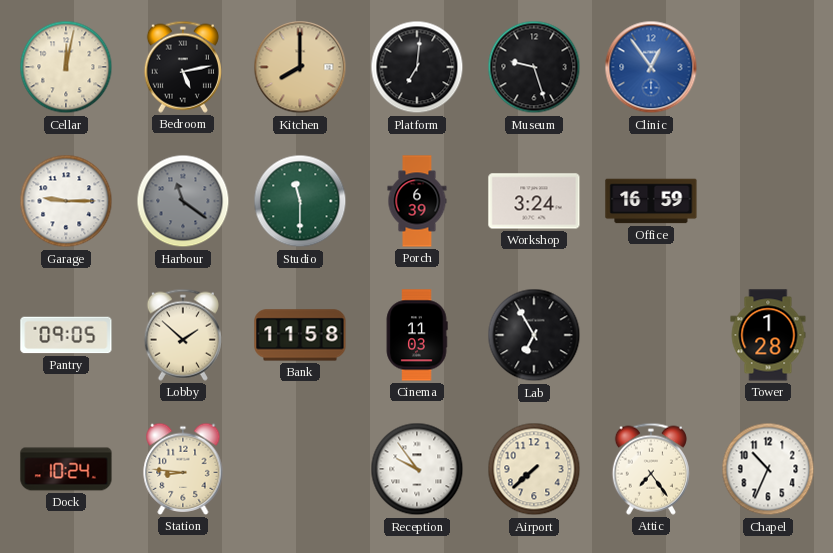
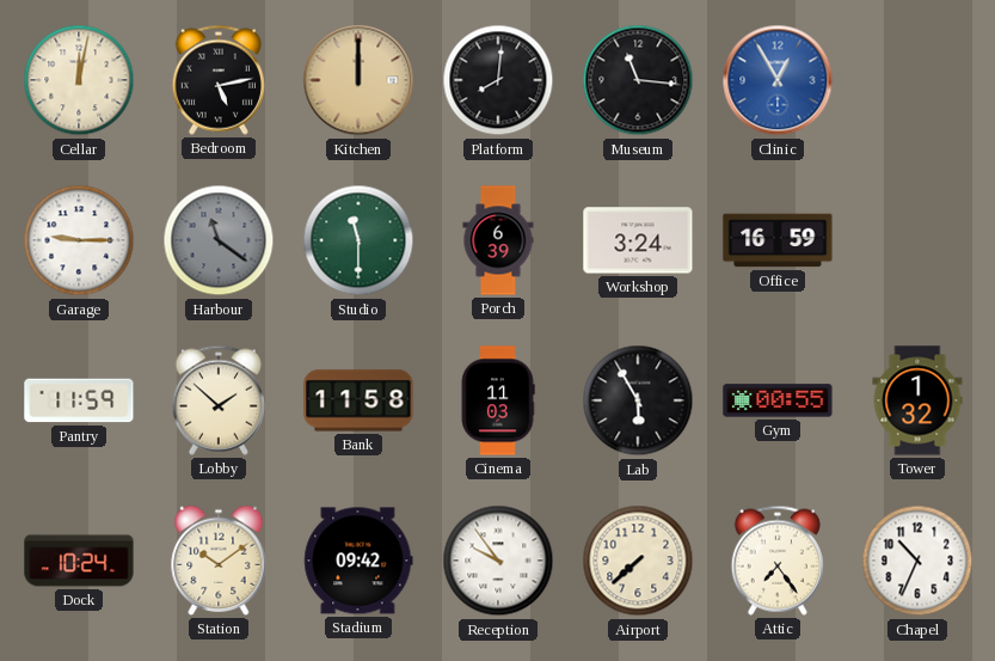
Kitchen: 8:00 -> 12:00 (358, 80)
Platform: 7:01 -> 8:01 (498, 80)
Museum: 9:27 -> 11:16 (638, 80)
Clinic: 12:54 -> 12:55 (778, 80)
Pantry: 09:05 -> 11:59 (79, 400)
Lab: 6:55 -> 5:55 (638, 400)
Gym: none -> 00:55 (778, 400)
Tower: 1:28 -> 1:32 (917, 400)
Station: 8:46 -> 10:09 (219, 561)
Stadium: none -> 09:42 (358, 561)
